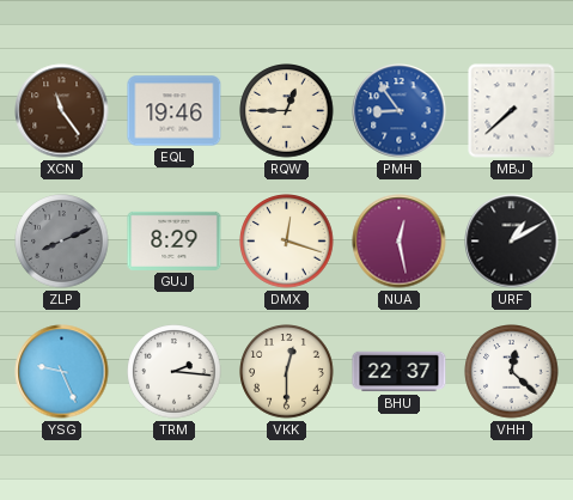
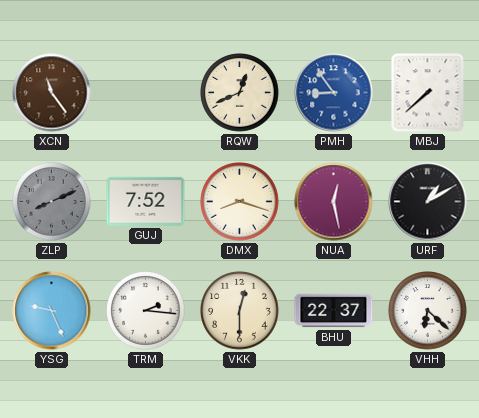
EQL: 19:46 -> none (175, 111)
RQW: 12:45 -> 12:41 (240, 93)
GUJ: 8:29 -> 7:52 (146, 201)
DMX: 12:18 -> 8:18 (240, 202)
VHH: 12:22 -> 6:22 (428, 311)
